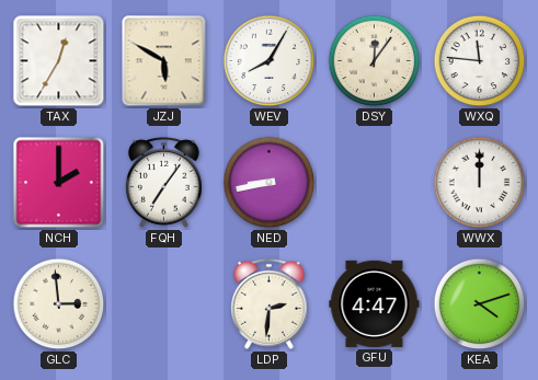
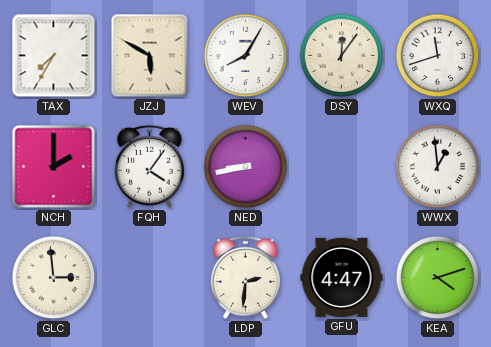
TAX: 12:35 -> 7:35 (54, 56)
WXQ: 11:46 -> 11:42 (438, 56)
FQH: 7:06 -> 4:06 (150, 166)
WWX: 12:00 -> 12:59 (438, 167)
